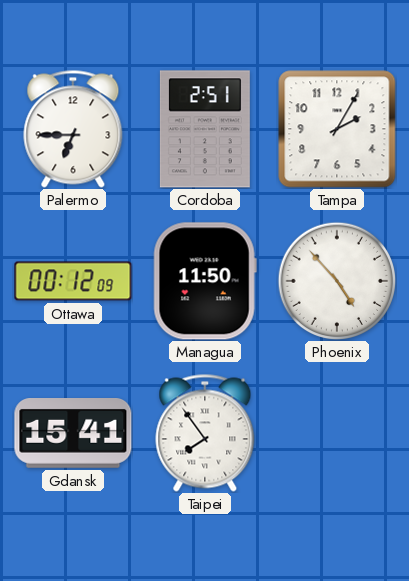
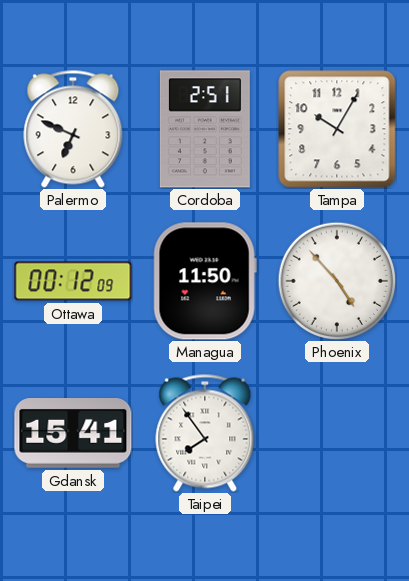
Palermo: 6:45 -> 6:49 (73, 129)
Tampa: 2:05 -> 10:05 (337, 129)
